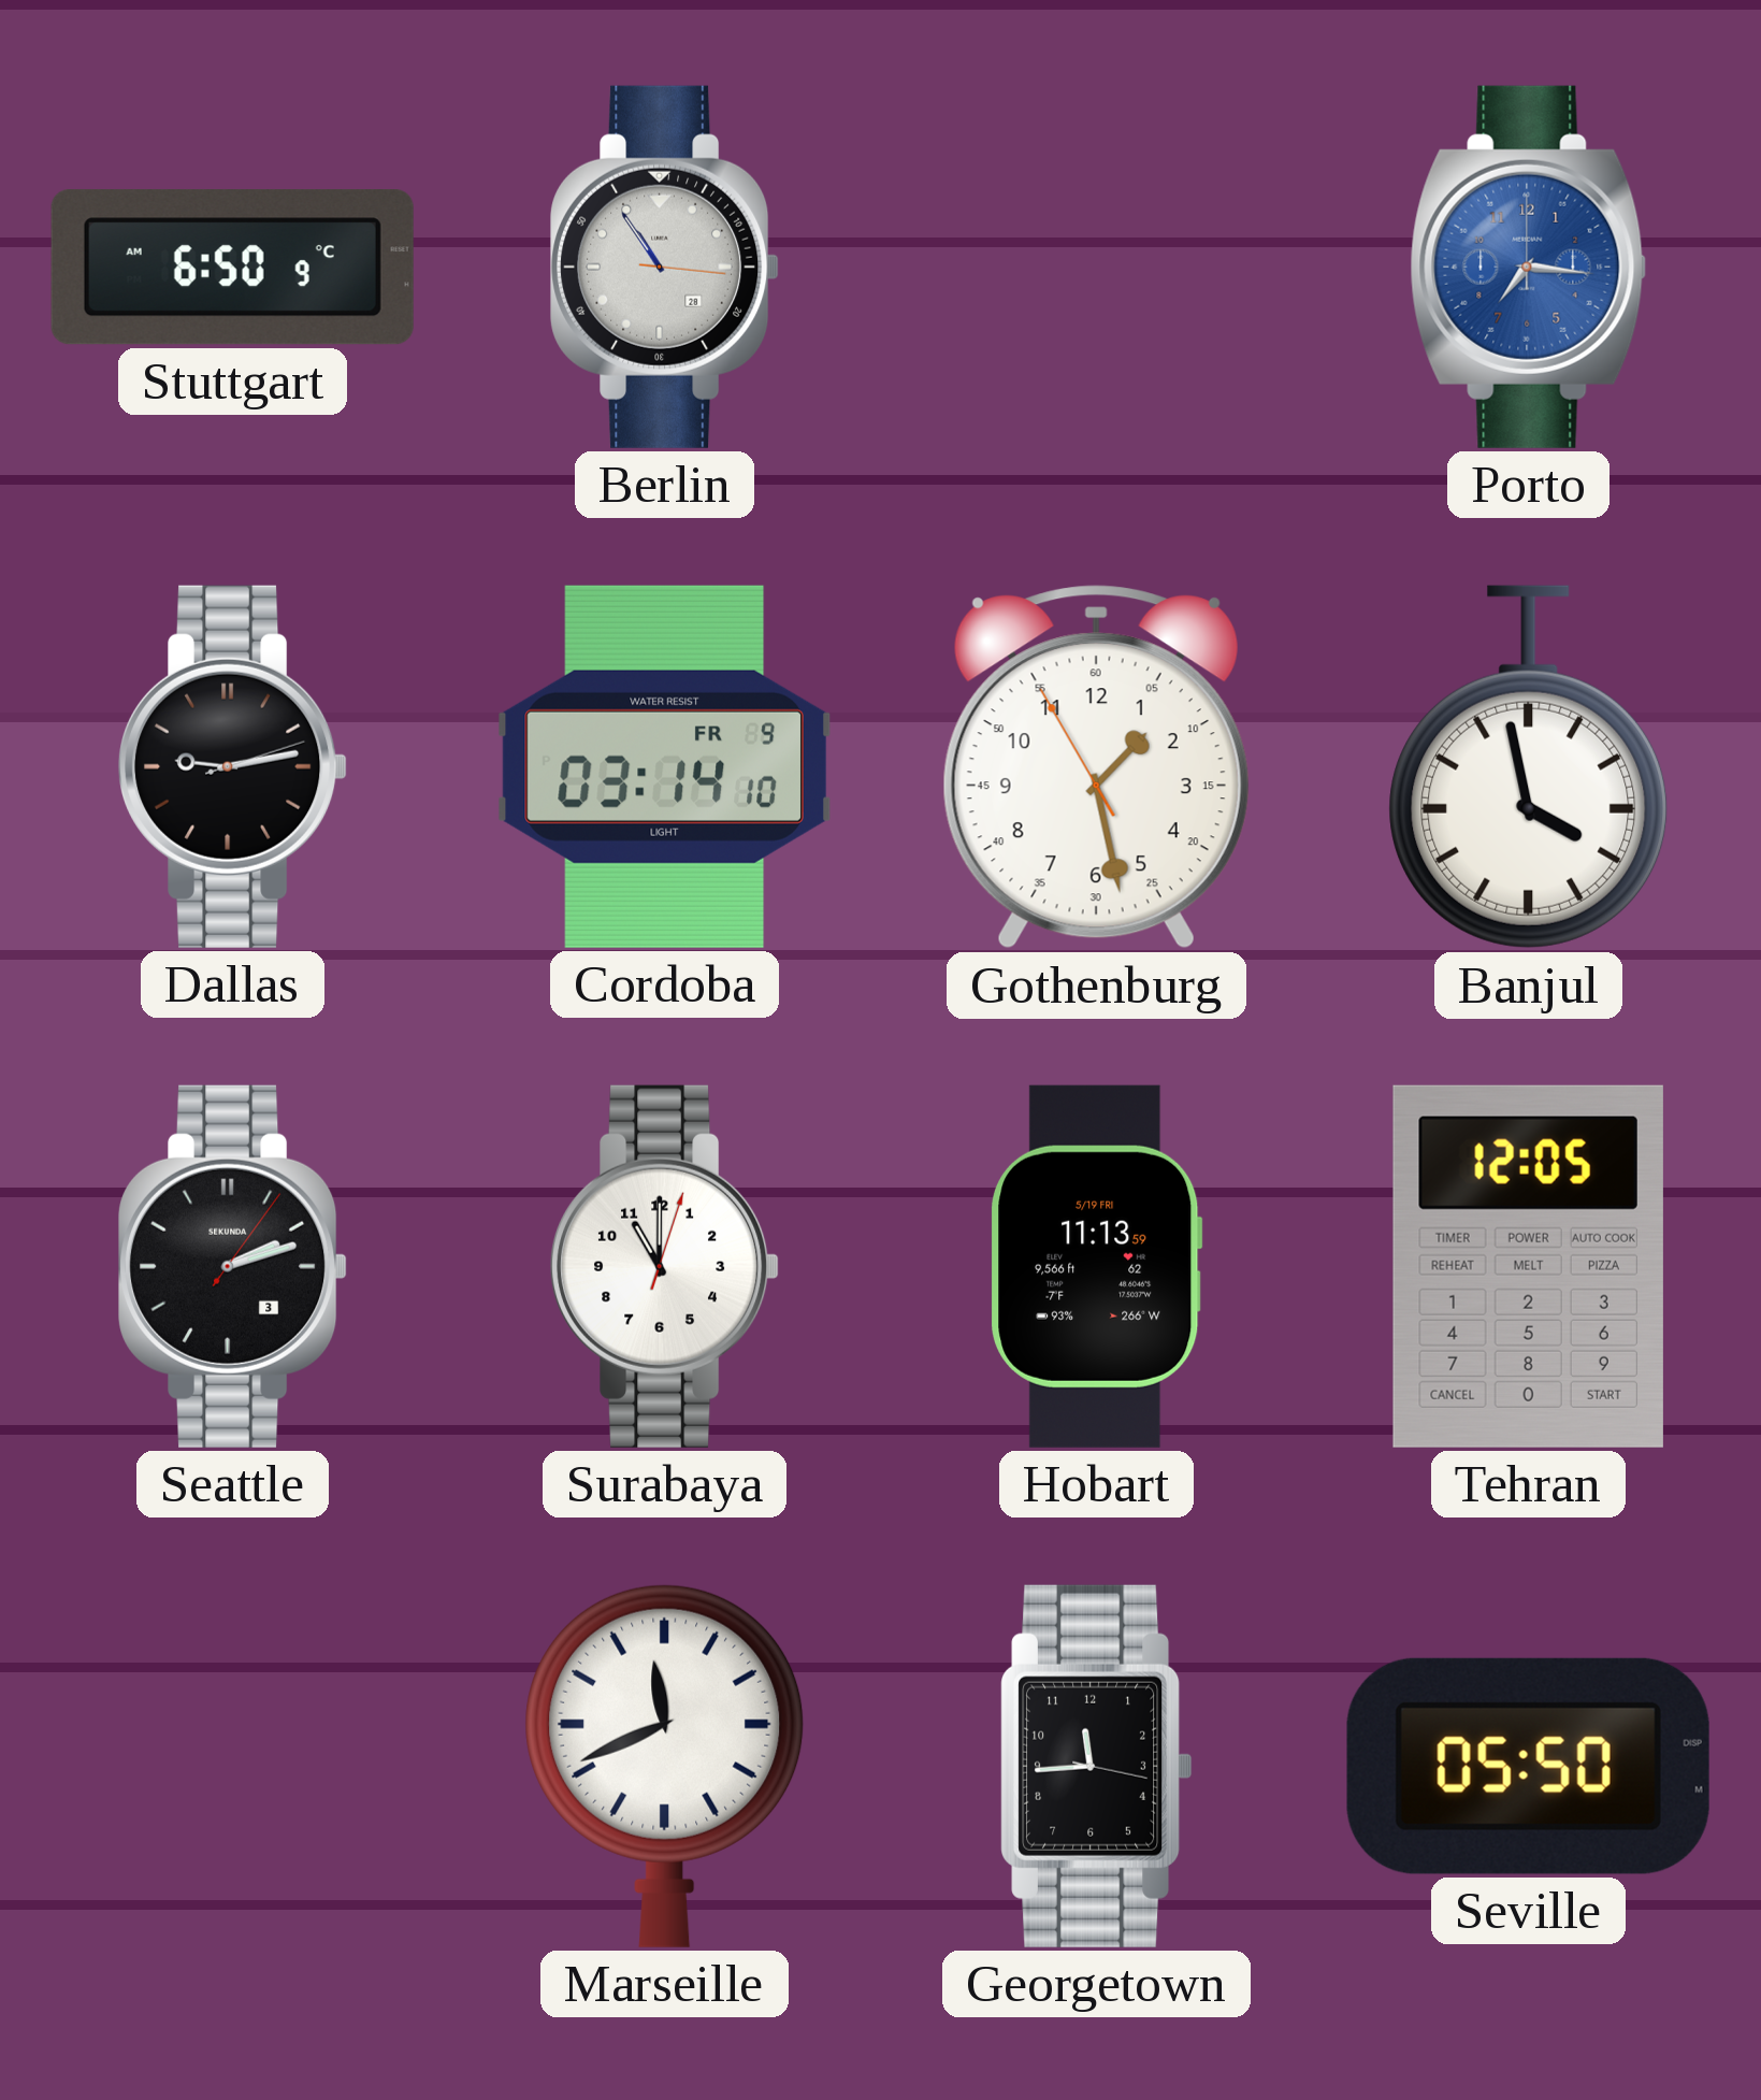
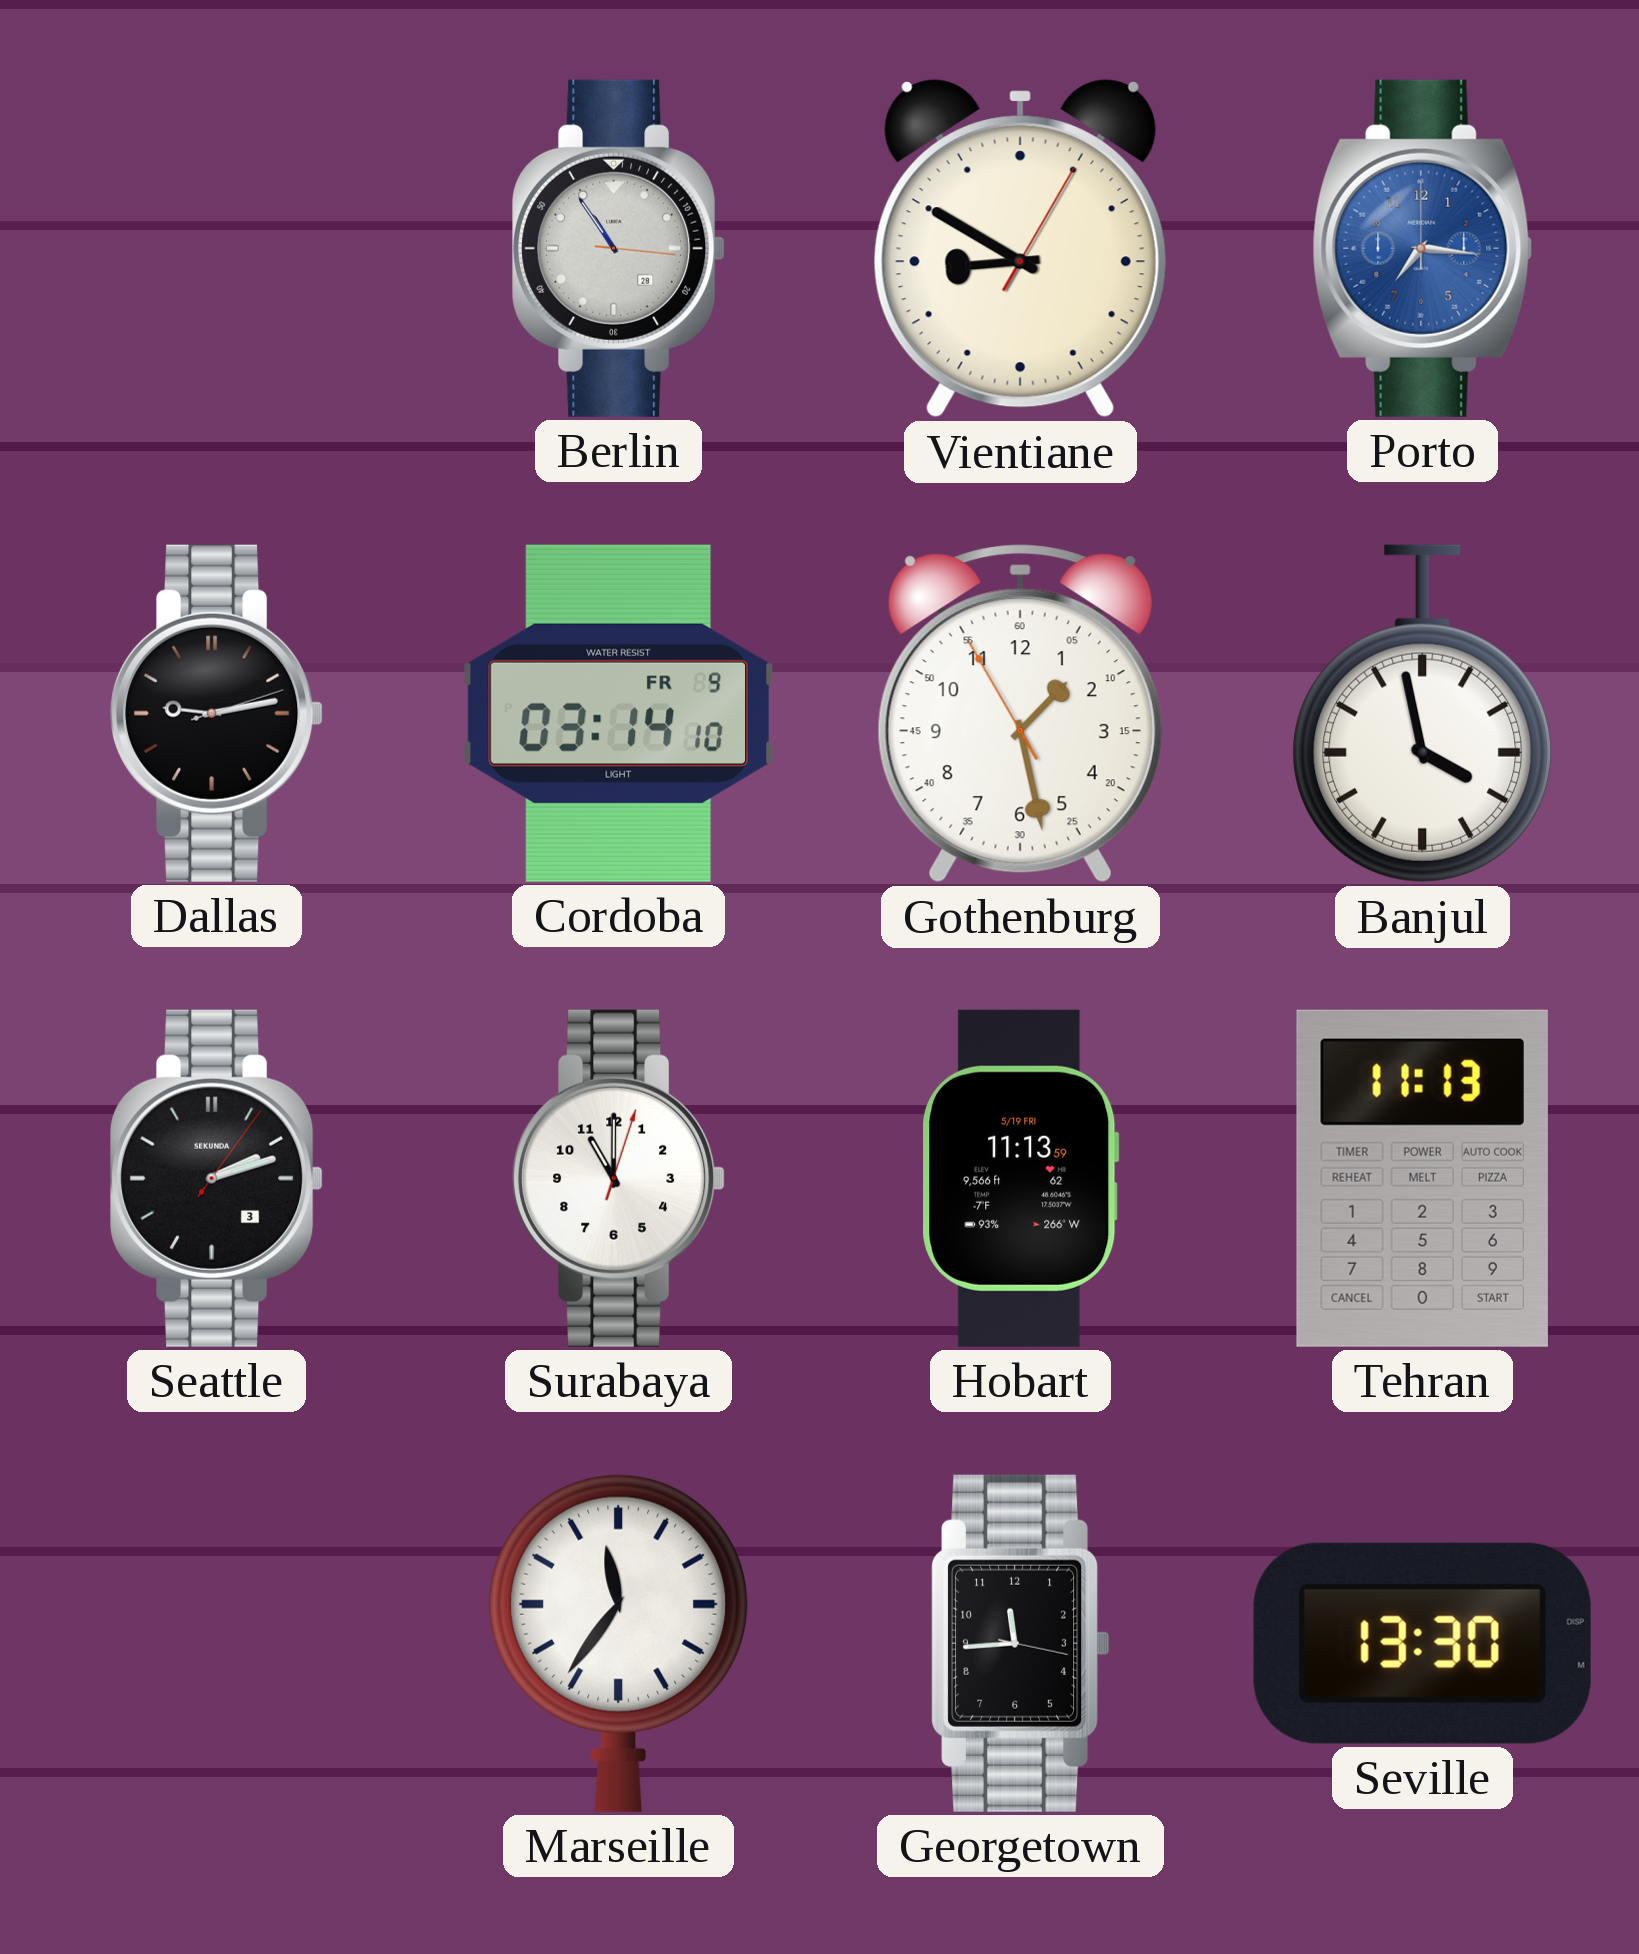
Stuttgart: 6:50 -> none (232, 268)
Vientiane: none -> 8:50 (1020, 249)
Tehran: 12:05 -> 11:13 (1422, 1178)
Marseille: 11:41 -> 11:36 (619, 1643)
Seville: 05:50 -> 13:30 (1422, 1643)
